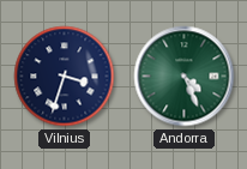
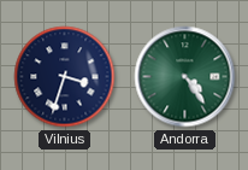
Andorra: 4:26 -> 4:24 (185, 77)
